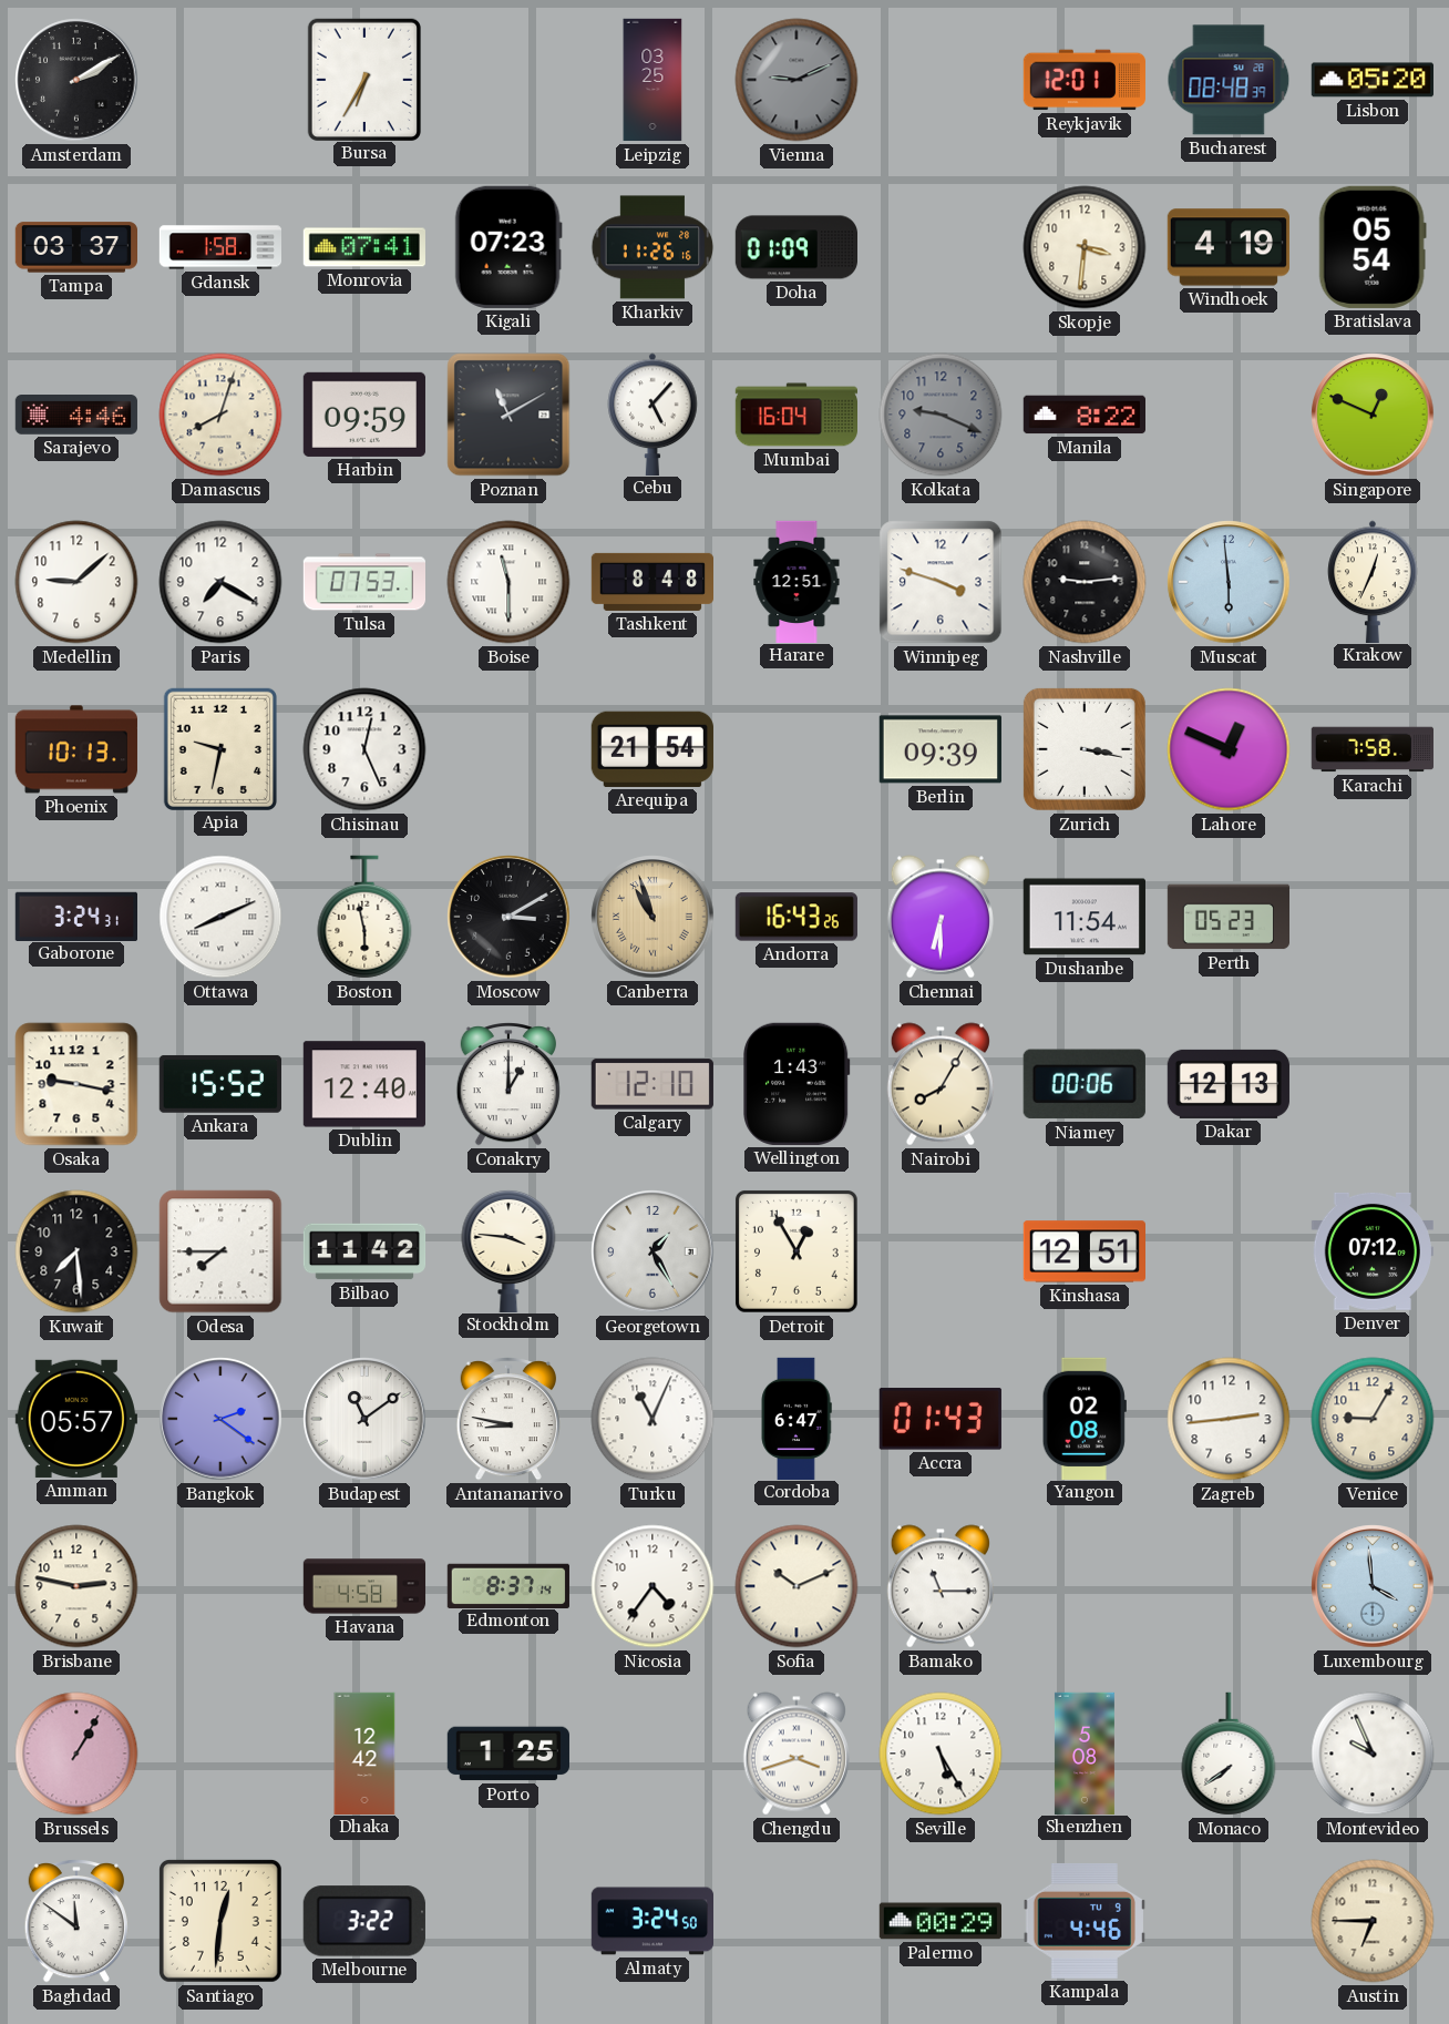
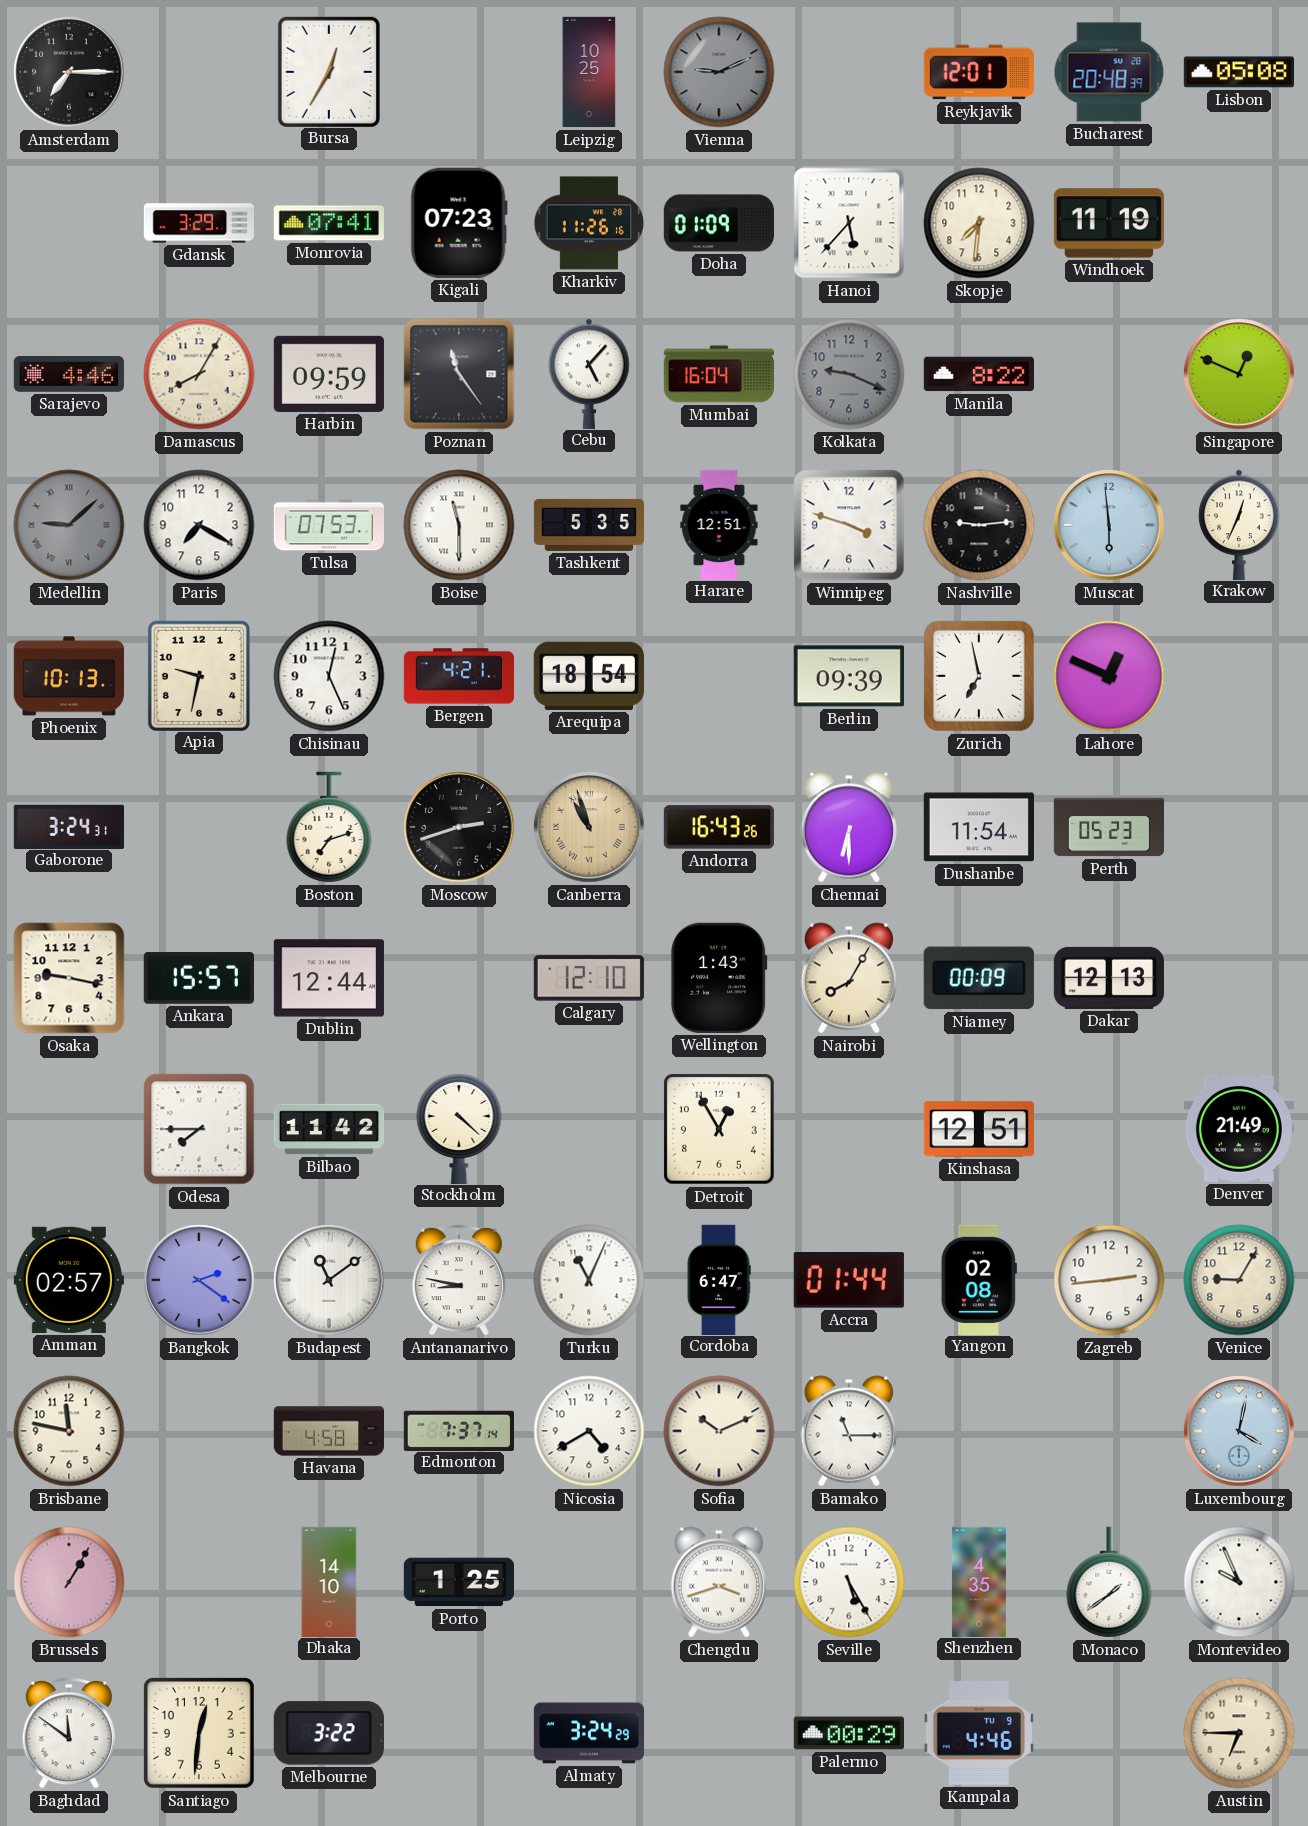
Amsterdam: 2:10 -> 7:15 (69, 72)
Bursa: 6:35 -> 12:35 (329, 71)
Leipzig: 03:25 -> 10:25 (589, 72)
Bucharest: 08:48 -> 20:48 (1109, 72)
Lisbon: 05:20 -> 05:08 (1238, 72)
Tampa: 03:37 -> none (75, 247)
Gdansk: 1:58 -> 3:29 (198, 223)
Hanoi: none -> 5:37 (849, 223)
Skopje: 3:31 -> 7:31 (979, 223)
Windhoek: 4:19 -> 11:19 (1108, 223)
Bratislava: 05:54 -> none (1373, 247)
Damascus: 8:03 -> 8:05 (199, 374)
Poznan: 11:10 -> 11:24 (459, 374)
Medellin dial: white -> grey (69, 525)
Medellin numerals: Arabic -> Roman (69, 525)
Tashkent: 8:48 -> 5:35 (588, 525)
Bergen: none -> 4:21 (458, 676)
Arequipa: 21:54 -> 18:54 (589, 676)
Zurich: 3:17 -> 6:58 (979, 676)
Karachi: 7:58 -> none (1371, 749)
Ottawa: 8:11 -> none (220, 917)
Boston: 5:58 -> 7:12 (329, 827)
Moscow: 3:10 -> 2:42 (459, 827)
Ankara: 15:52 -> 15:57 (199, 978)
Dublin: 12:40 -> 12:44 (329, 978)
Conakry: 1:00 -> none (507, 1084)
Niamey: 00:06 -> 00:09 (979, 978)
Kuwait: 7:29 -> none (76, 1251)
Stockholm: 3:46 -> 4:22 (459, 1128)
Georgetown: 1:25 -> none (652, 1251)
Denver: 07:12 -> 21:49 (1239, 1129)
Amman: 05:57 -> 02:57 (69, 1280)
Accra: 01:43 -> 01:44 (849, 1280)
Brisbane: 2:47 -> 11:47 (69, 1431)
Edmonton: 8:37 -> 7:37 (459, 1430)
Nicosia: 4:36 -> 4:40 (589, 1431)
Luxembourg: 3:59 -> 4:02 (1239, 1431)
Dhaka: 12:42 -> 14:10 (329, 1581)
Shenzhen: 5:08 -> 4:35 (979, 1581)
Monaco: 7:39 -> 1:39 (1109, 1582)
Almaty: 3:24:50 -> 3:24:29 (588, 1733)
